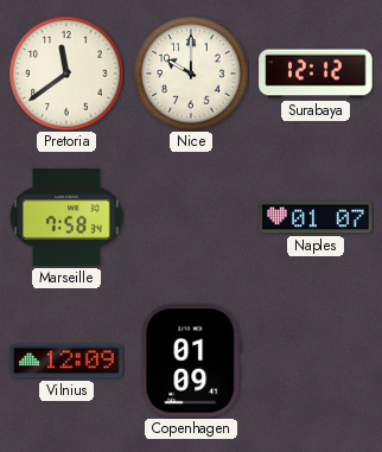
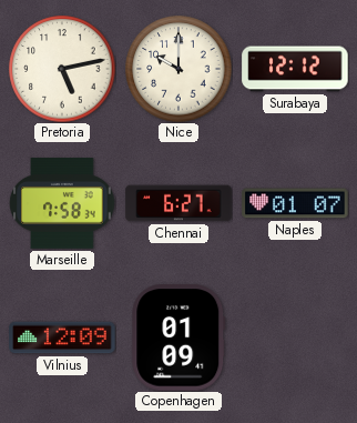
Pretoria: 11:39 -> 5:13 (62, 69)
Chennai: none -> 6:27 (178, 203)
